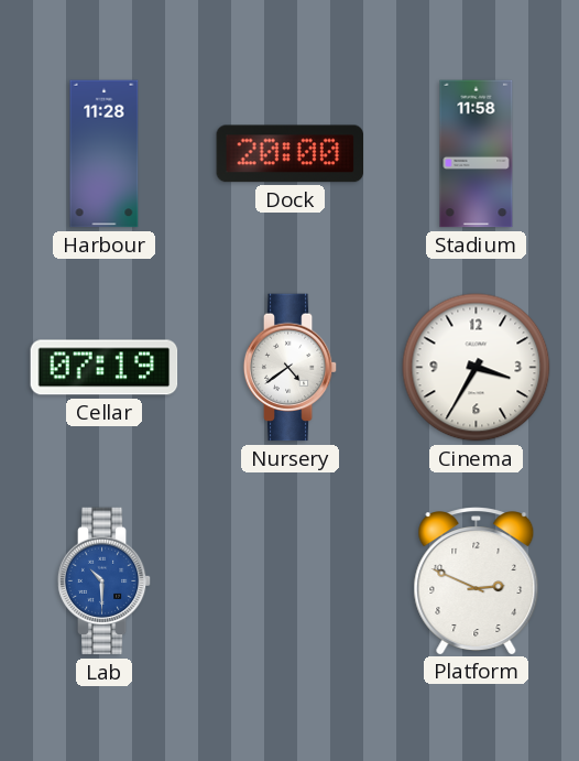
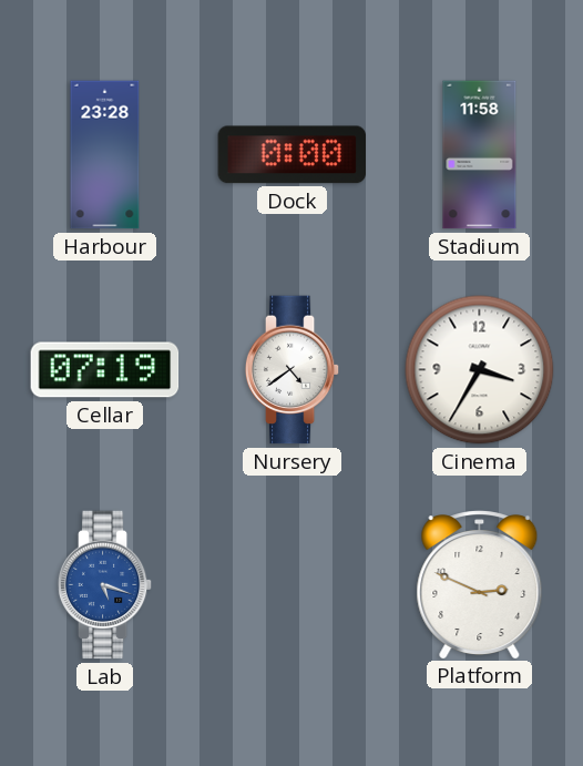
Harbour: 11:28 -> 23:28 (105, 155)
Dock: 20:00 -> 0:00 (293, 155)
Lab: 10:30 -> 5:18 (105, 585)
